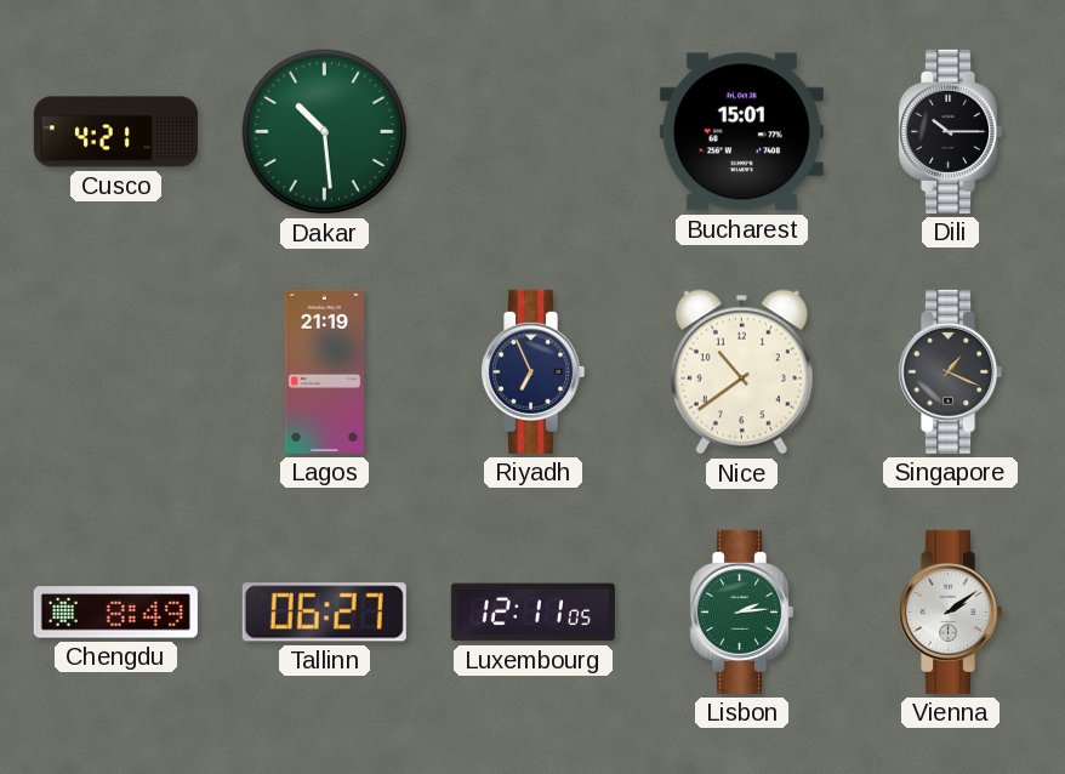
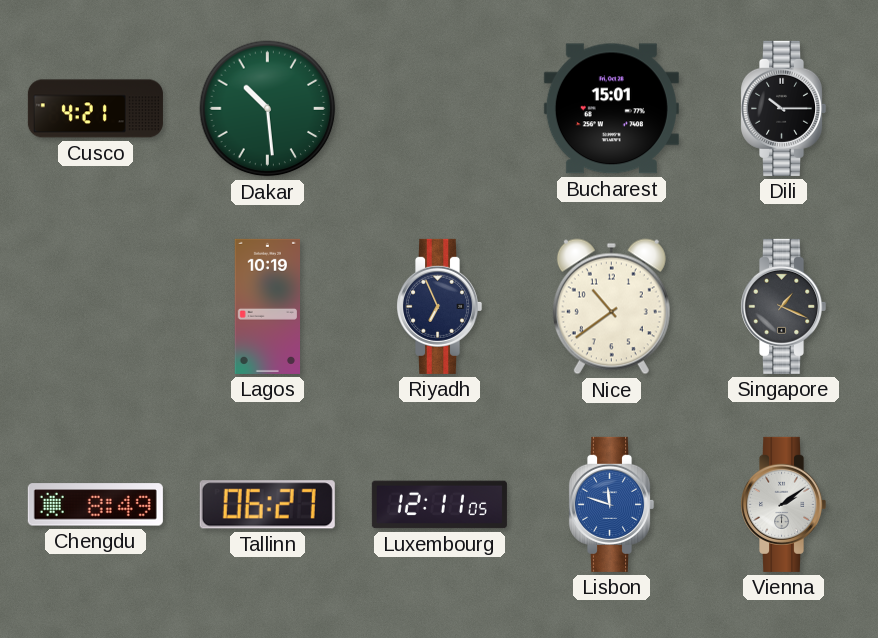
Lagos: 21:19 -> 10:19 (268, 306)
Lisbon: 2:14 -> 11:48 (612, 504)
Lisbon dial: green -> blue (612, 504)
